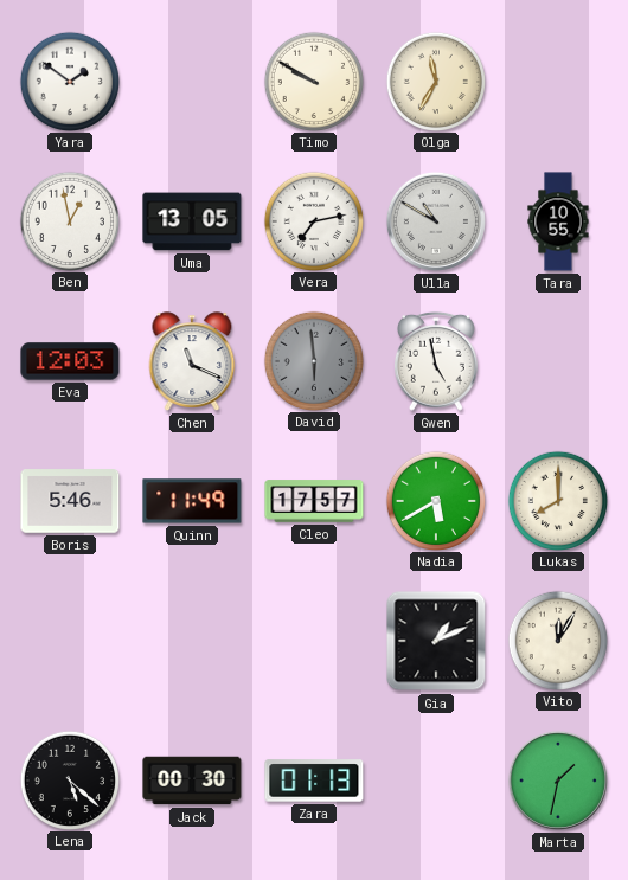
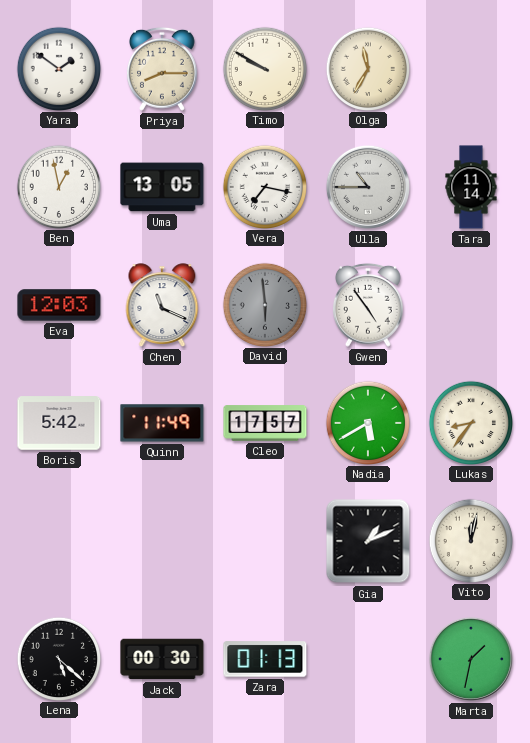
Priya: none -> 8:15 (162, 69)
Vera: 7:13 -> 7:17 (264, 186)
Ulla: 10:50 -> 10:45 (368, 187)
Tara: 10:55 -> 11:14 (471, 187)
Gwen: 4:58 -> 4:54 (368, 305)
Boris: 5:46 -> 5:42 (59, 423)
Lukas: 8:00 -> 8:36 (470, 422)
Vito: 12:05 -> 12:02 (470, 540)
